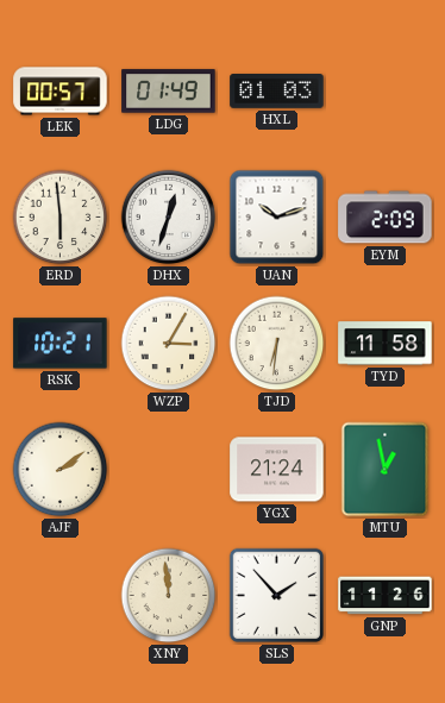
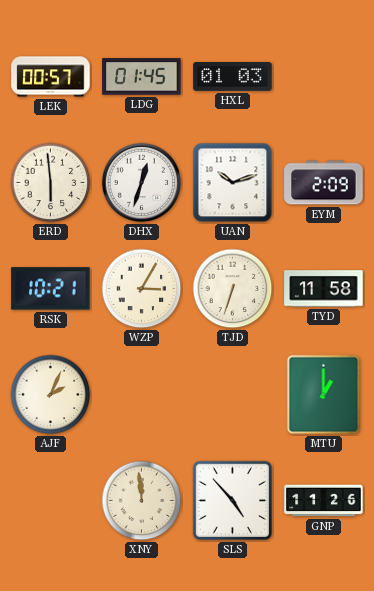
LDG: 01:49 -> 01:45 (142, 77)
TJD: 6:31 -> 6:33 (233, 289)
AJF: 2:09 -> 2:04 (51, 395)
YGX: 21:24 -> none (277, 470)
MTU: 12:58 -> 1:00 (324, 395)
SLS: 1:53 -> 4:53 (233, 501)
